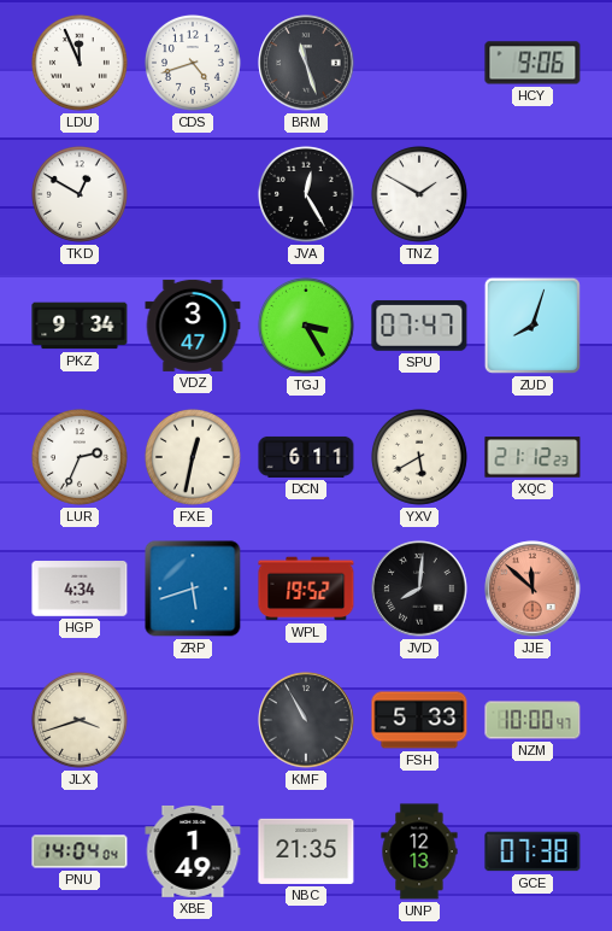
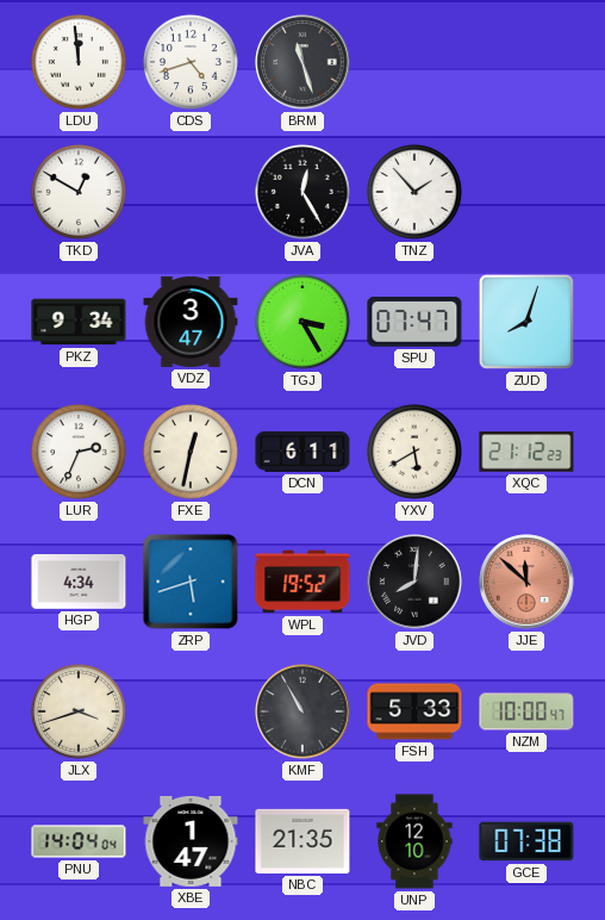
LDU: 11:56 -> 11:59 (79, 62)
HCY: 9:06 -> none (532, 63)
TNZ: 1:50 -> 1:53 (414, 192)
XBE: 1:49 -> 1:47 (191, 841)
UNP: 12:13 -> 12:10 (414, 841)
